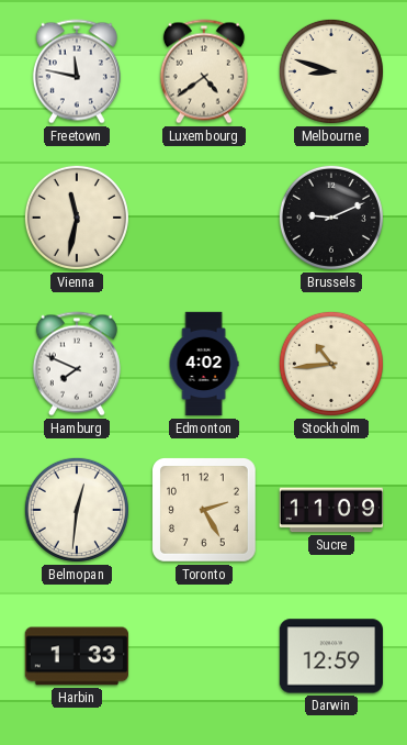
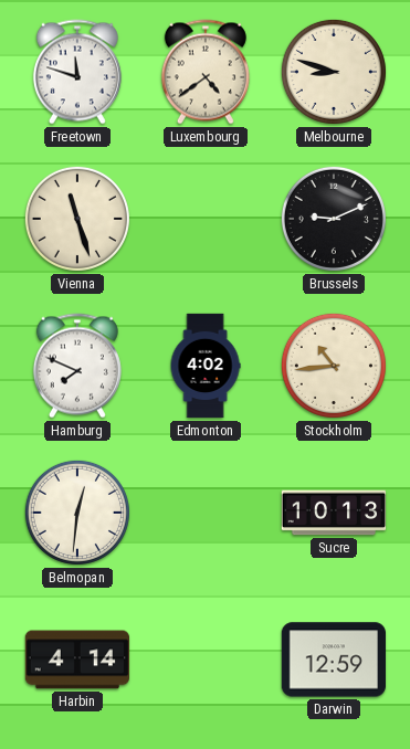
Freetown: 11:47 -> 11:48 (77, 72)
Vienna: 11:32 -> 11:27 (77, 219)
Toronto: 2:25 -> none (205, 511)
Sucre: 11:09 -> 10:13 (334, 513)
Harbin: 1:33 -> 4:14 (76, 660)
